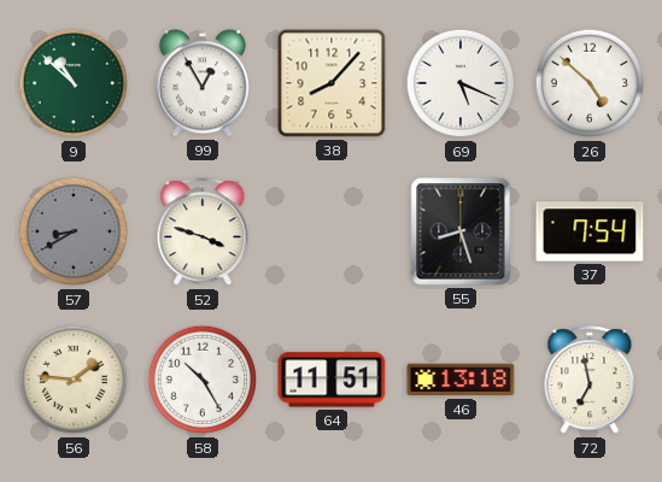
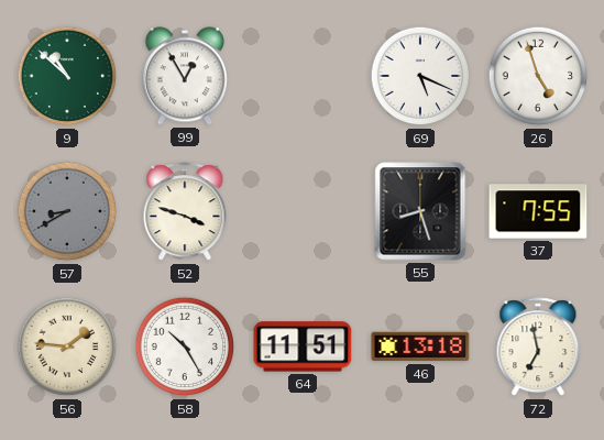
38: 8:07 -> none (332, 83)
26: 4:52 -> 4:57 (538, 76)
37: 7:54 -> 7:55 (538, 211)
